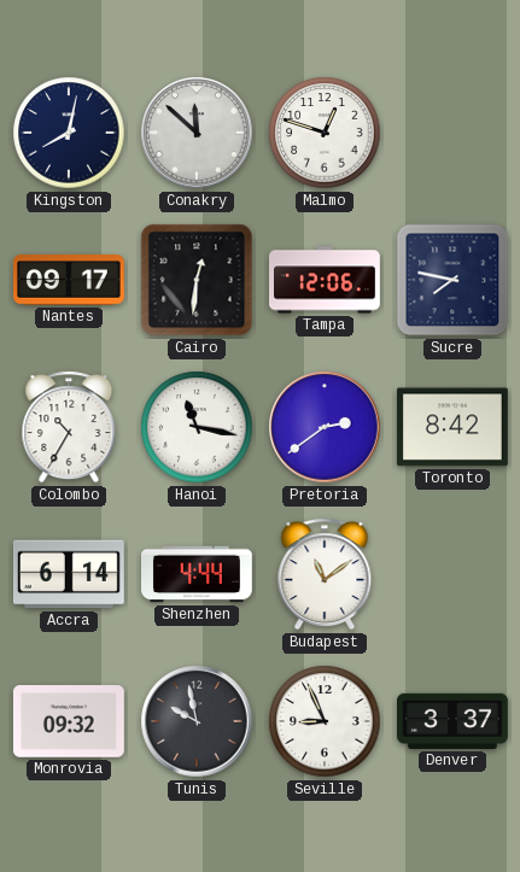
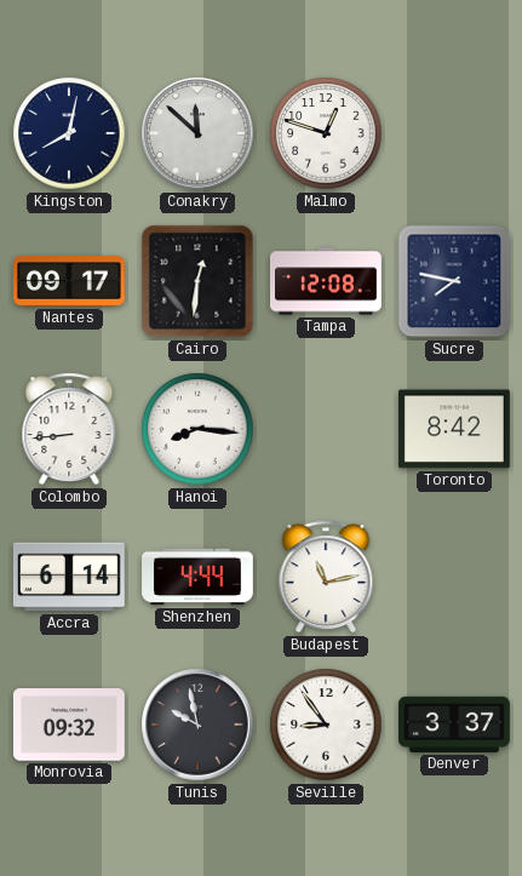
Tampa: 12:06 -> 12:08 (327, 281)
Colombo: 10:35 -> 8:44 (69, 429)
Hanoi: 11:17 -> 8:16 (197, 429)
Pretoria: 2:39 -> none (325, 427)
Budapest: 11:09 -> 11:13 (326, 577)
Seville: 8:56 -> 8:54 (326, 725)
